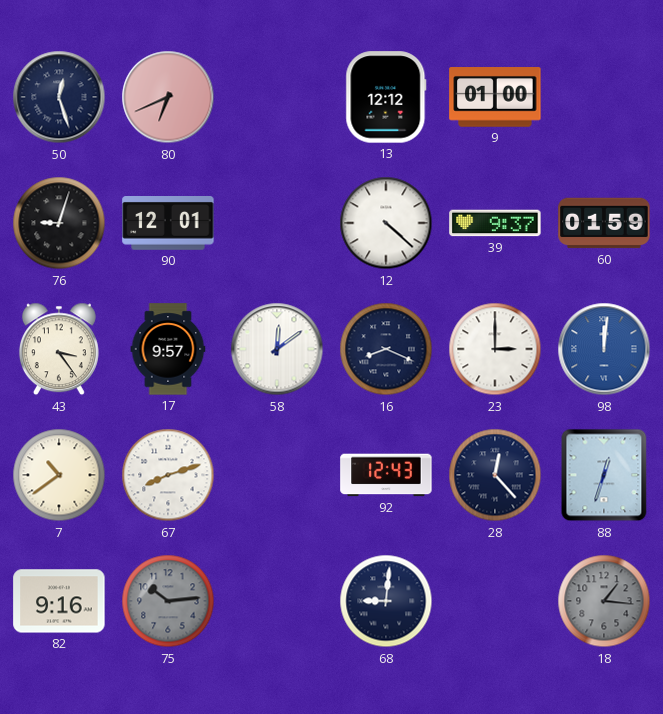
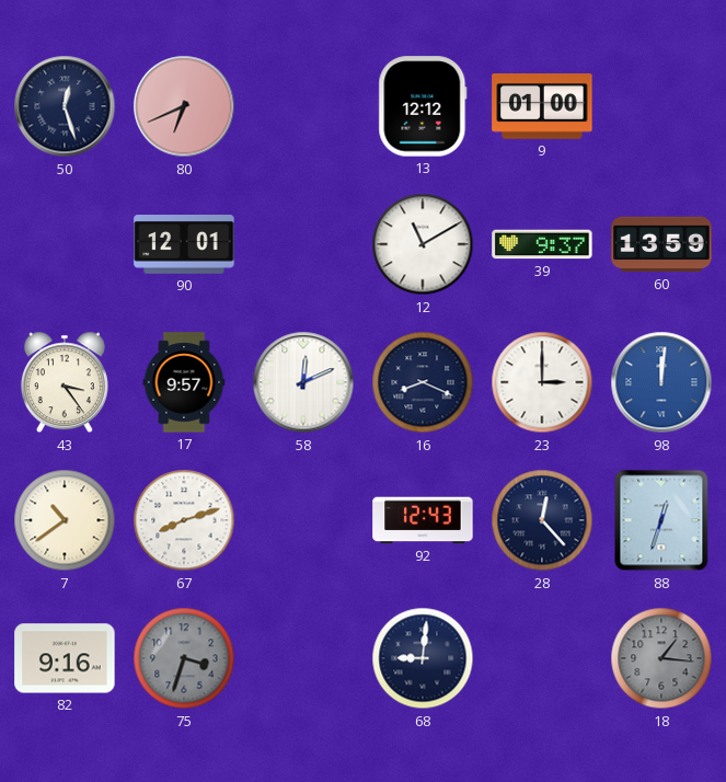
76: 9:03 -> none (59, 223)
12: 4:22 -> 11:10 (423, 244)
60: 01:59 -> 13:59 (661, 244)
58: 12:09 -> 12:11 (303, 382)
75: 10:14 -> 3:33 (184, 658)
